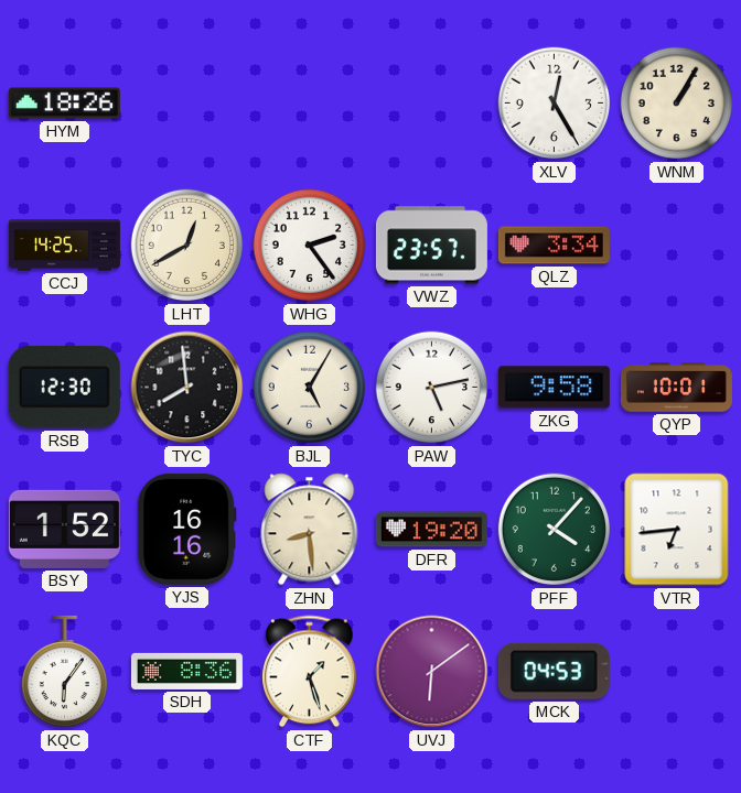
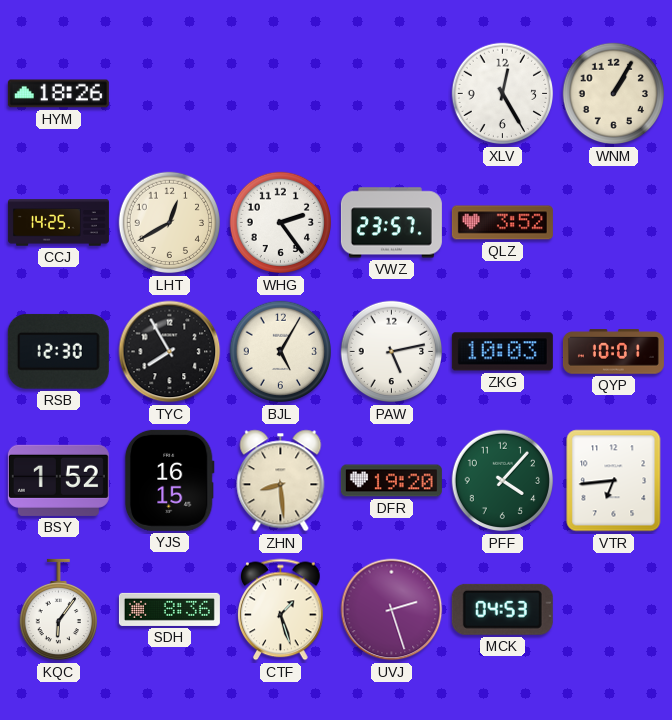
QLZ: 3:34 -> 3:52 (502, 223)
TYC: 7:59 -> 7:55 (170, 352)
ZKG: 9:58 -> 10:03 (502, 352)
YJS: 16:16 -> 16:15 (169, 480)
UVJ: 6:09 -> 2:27 (392, 610)
